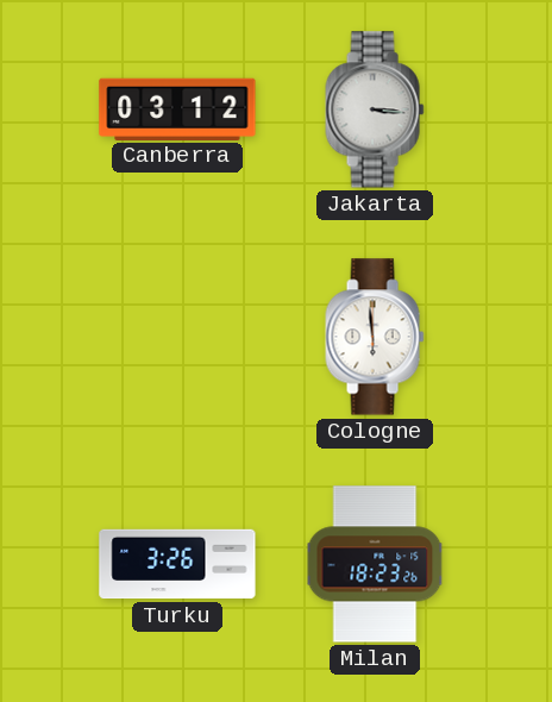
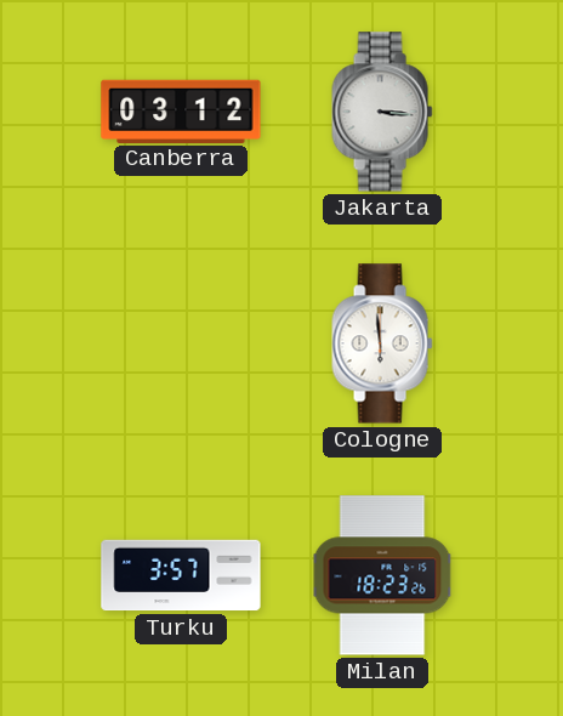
Turku: 3:26 -> 3:57 (181, 575)
